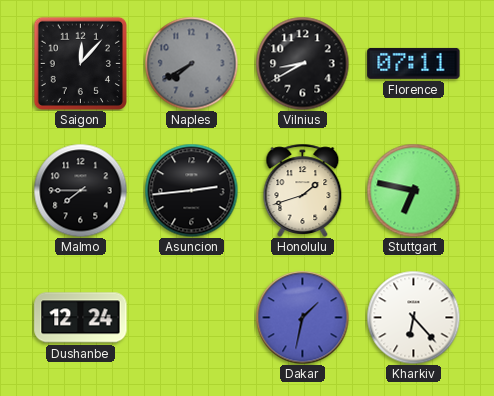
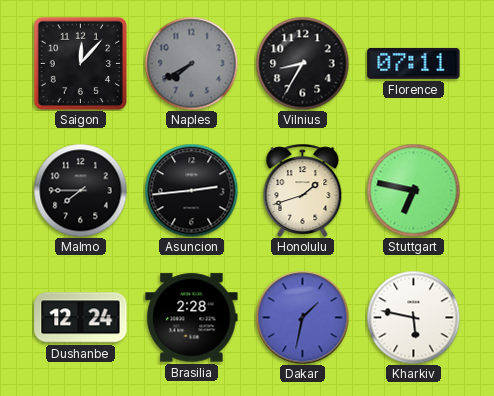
Vilnius: 8:40 -> 8:35 (302, 63)
Brasilia: none -> 2:28 (192, 318)
Kharkiv: 6:23 -> 5:47 (413, 317)
